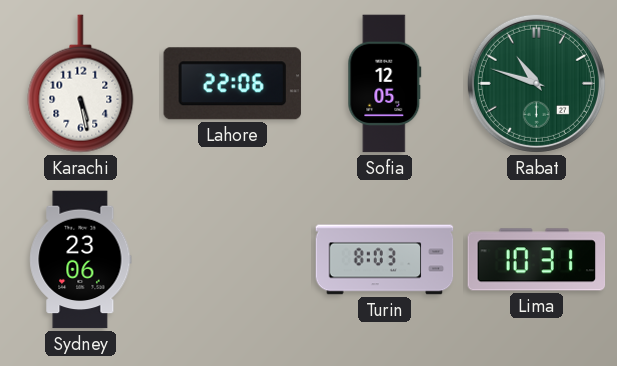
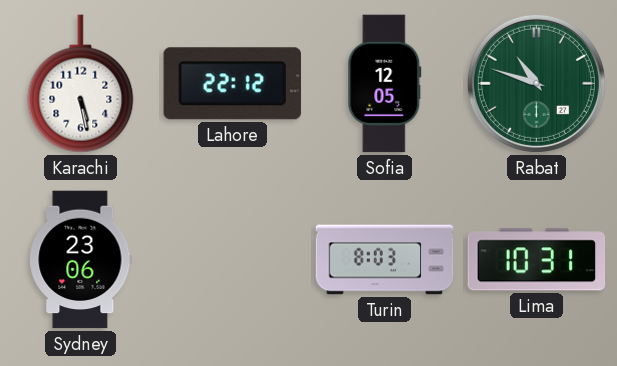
Lahore: 22:06 -> 22:12 (232, 84)
